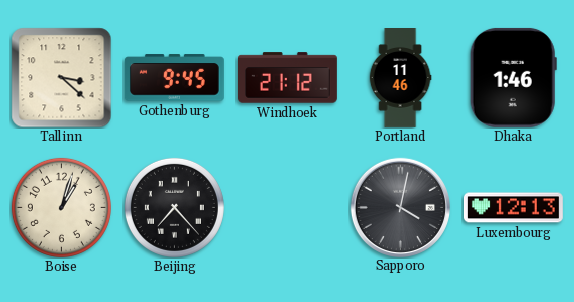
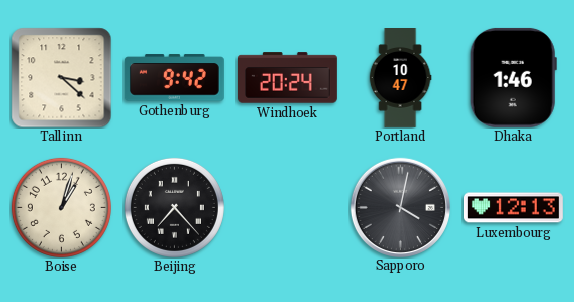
Gothenburg: 9:45 -> 9:42 (174, 78)
Windhoek: 21:12 -> 20:24 (288, 78)
Portland: 11:46 -> 10:47 (400, 78)
